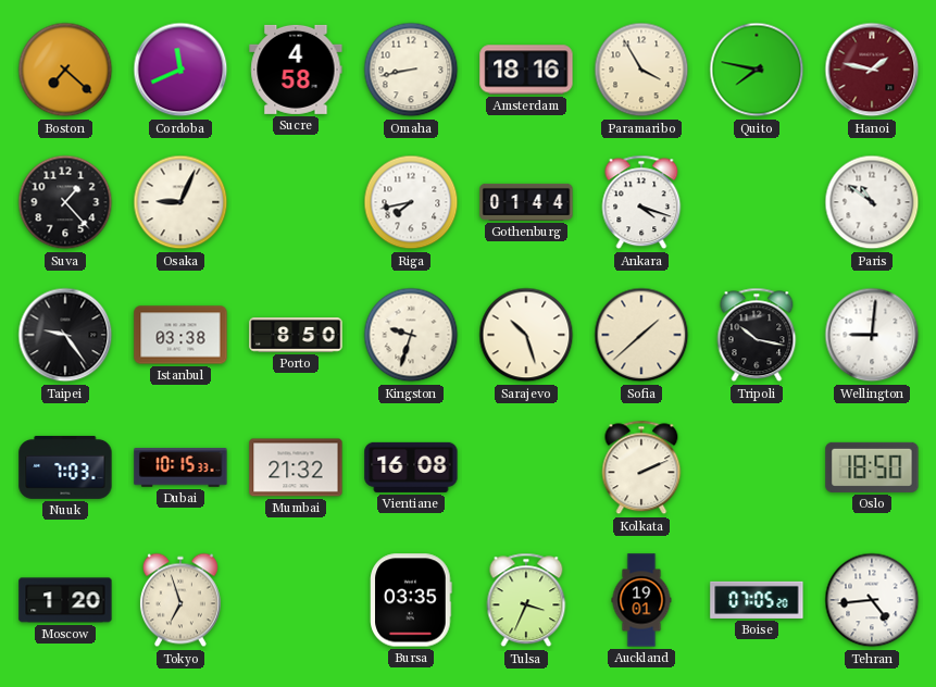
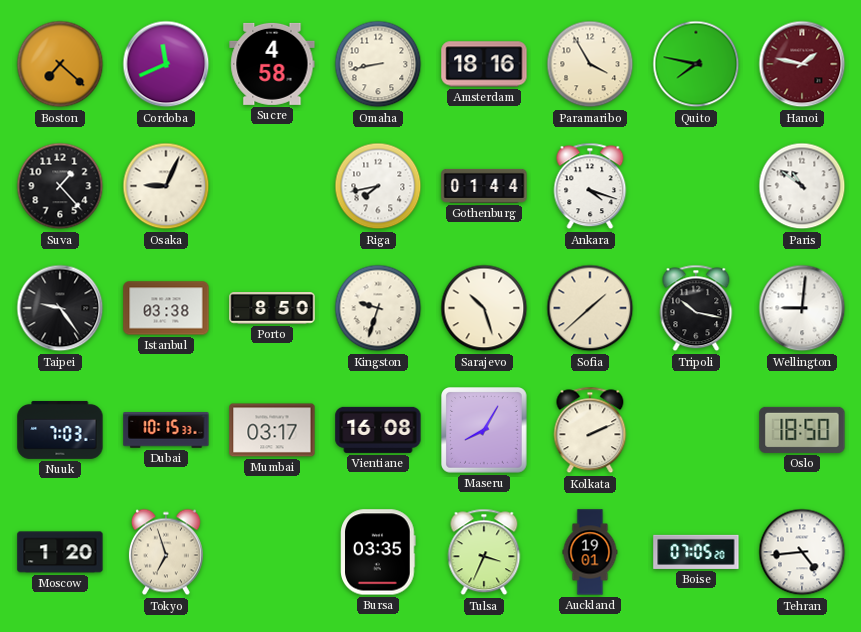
Mumbai: 21:32 -> 03:17 (272, 430)
Maseru: none -> 8:05 (485, 431)
